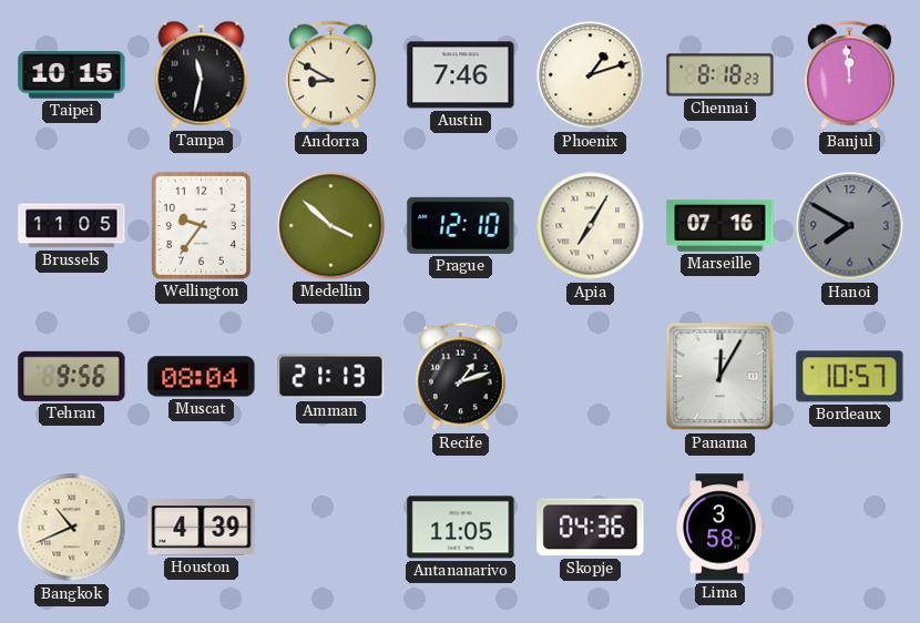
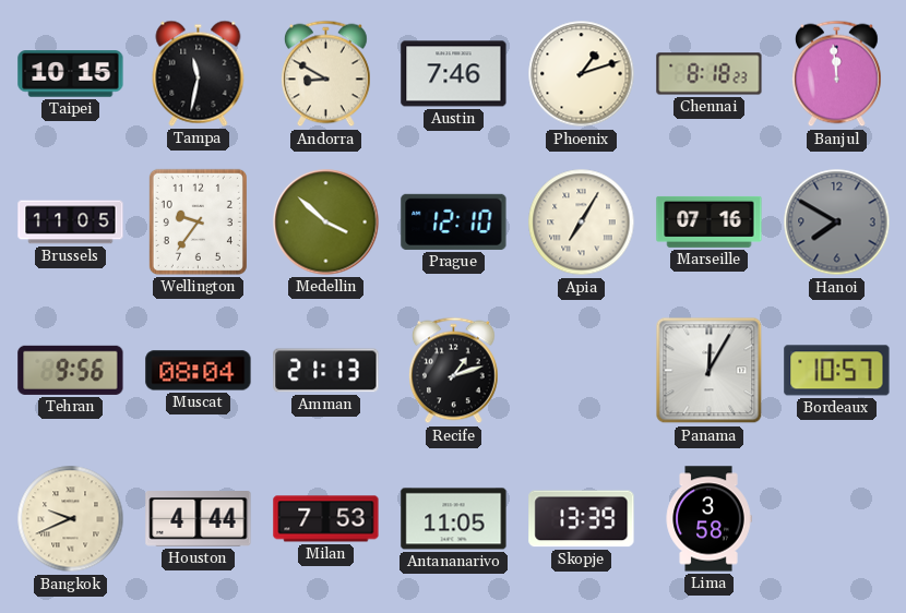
Bangkok: 10:41 -> 9:41 (71, 519)
Houston: 4:39 -> 4:44 (199, 519)
Milan: none -> 7:53 (326, 519)
Skopje: 04:36 -> 13:39 (582, 519)
